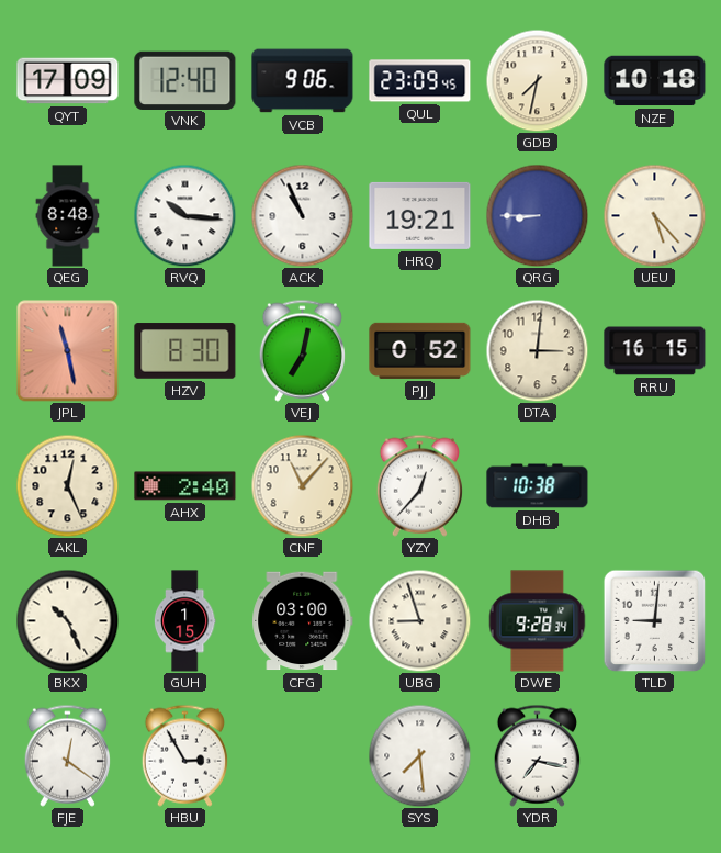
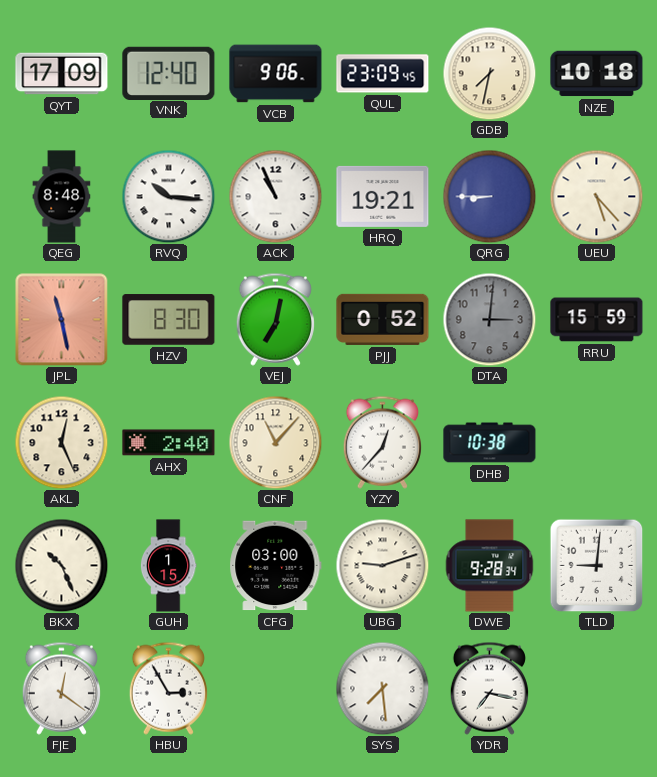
DTA dial: cream -> grey (489, 319)
RRU: 16:15 -> 15:59 (597, 320)
UBG: 8:57 -> 9:12 (382, 565)
